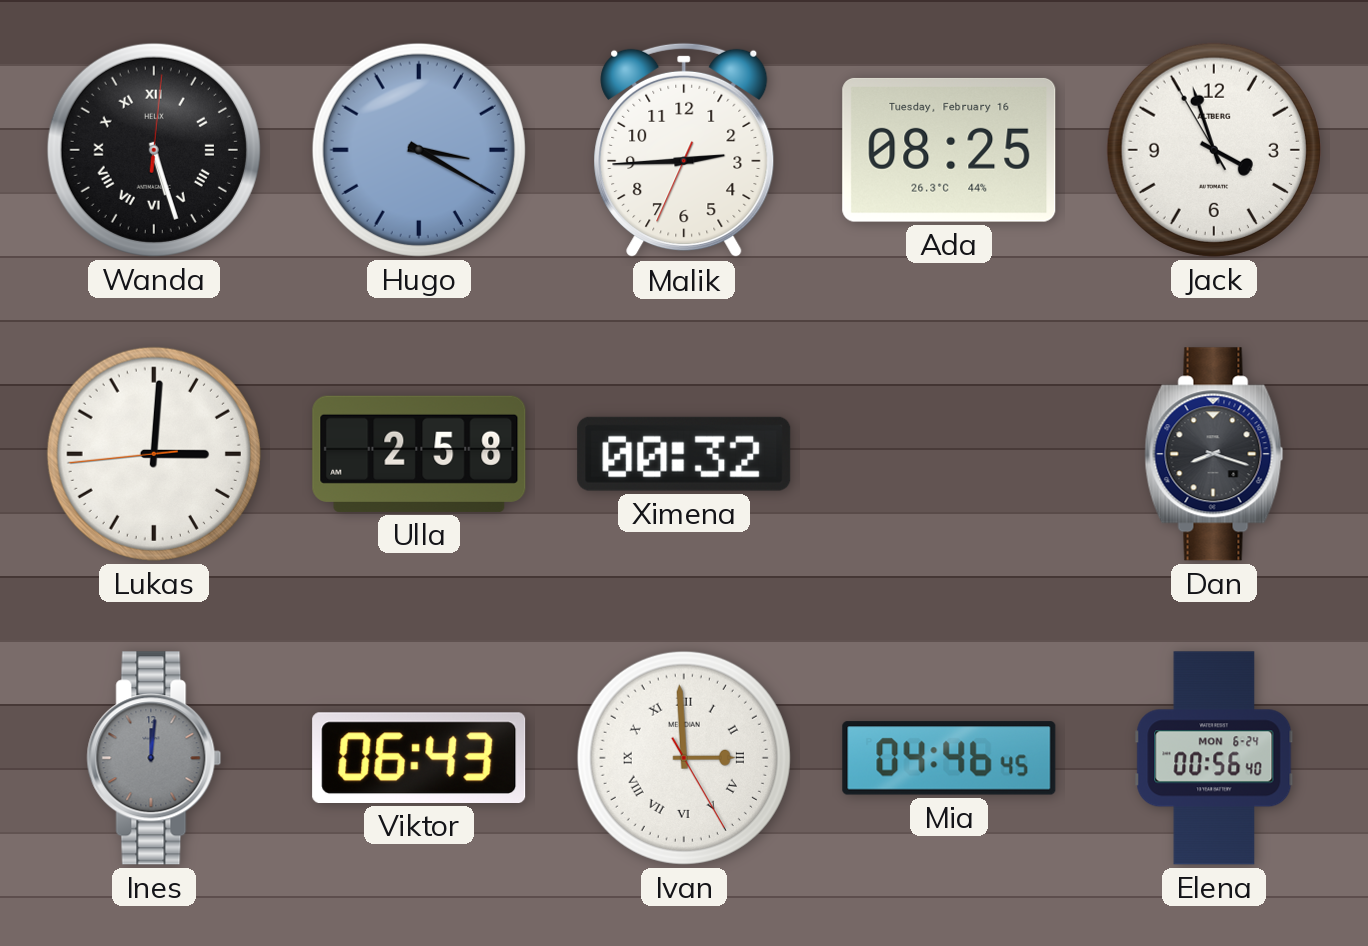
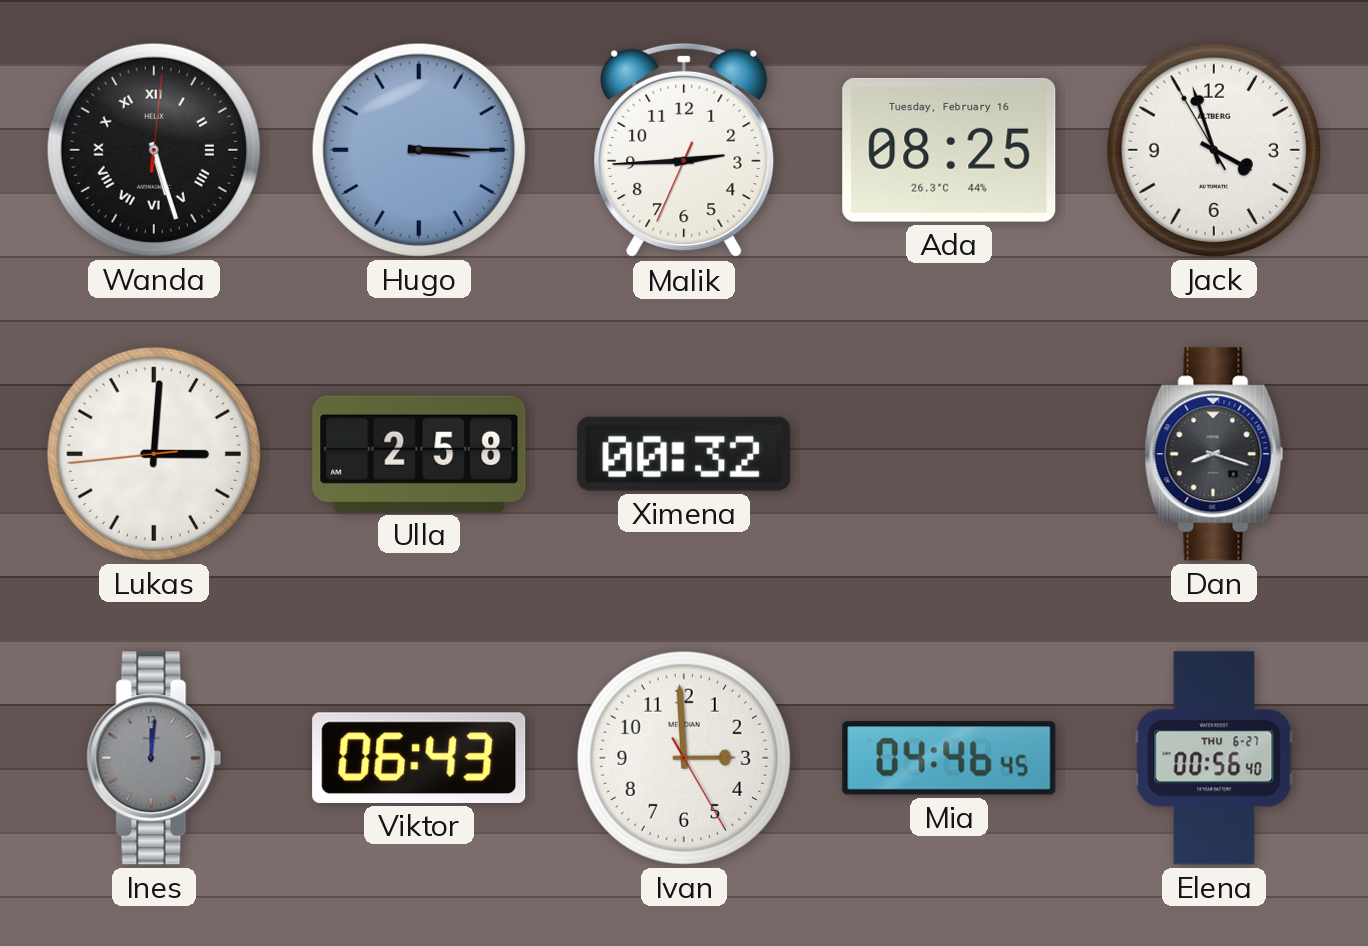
Hugo: 3:20 -> 3:15 (419, 150)
Ivan numerals: Roman -> Arabic (684, 758)
Elena date: MON 6-24 -> THU 6-27 (1214, 758)
